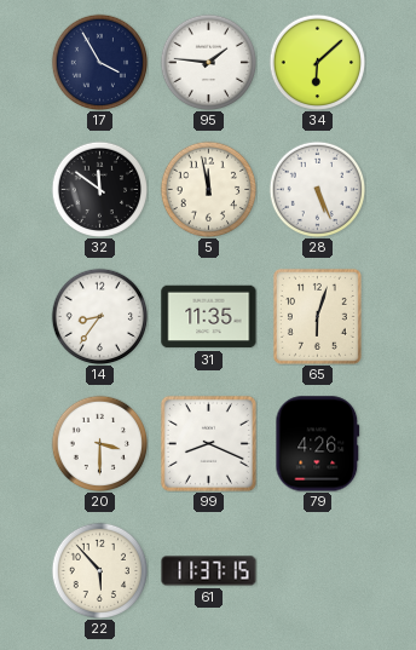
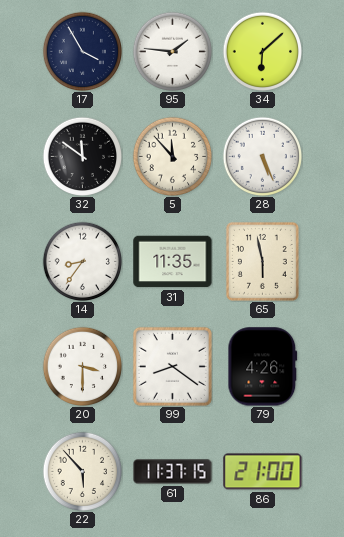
5: 11:58 -> 11:53 (172, 156)
65: 6:03 -> 5:58 (262, 261)
99: 8:19 -> 8:21 (172, 366)
86: none -> 21:00 (263, 472)
